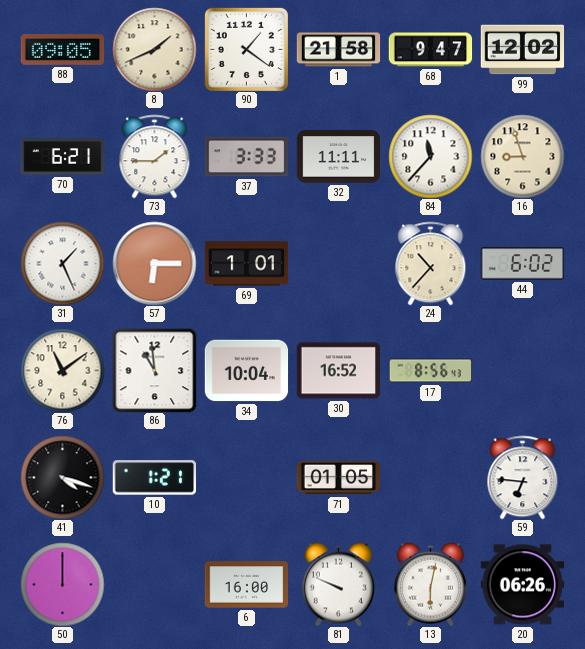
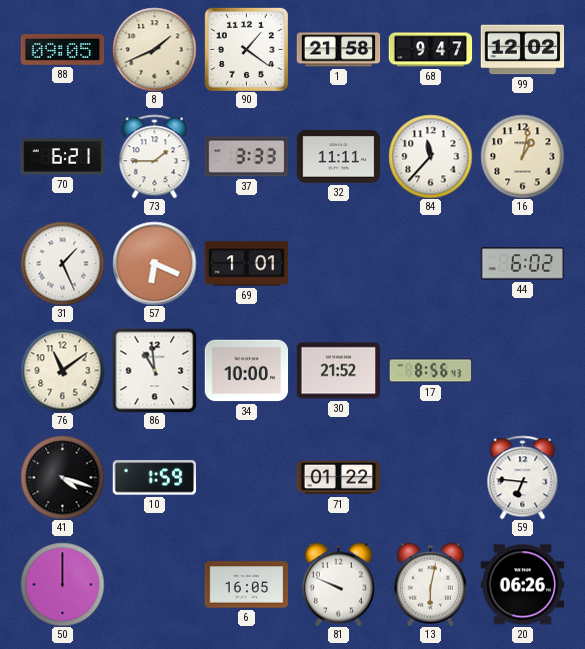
16: 8:57 -> 1:02 (522, 156)
57: 6:15 -> 6:19 (154, 263)
24: 10:37 -> none (431, 263)
34: 10:04 -> 10:00 (246, 371)
30: 16:52 -> 21:52 (338, 371)
10: 1:21 -> 1:59 (154, 478)
71: 01:05 -> 01:22 (338, 478)
6: 16:00 -> 16:05 (246, 585)
